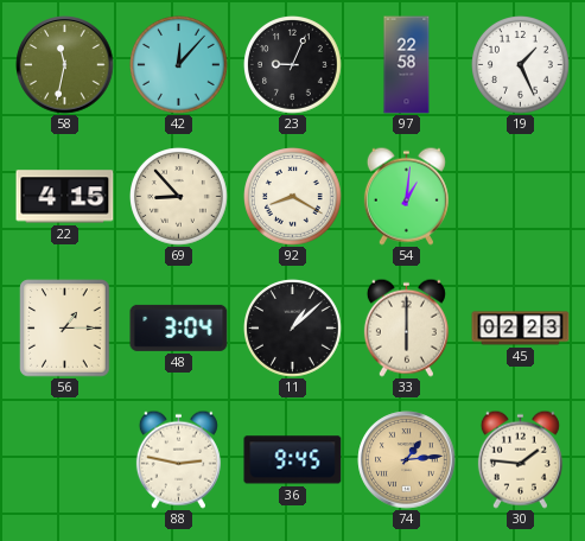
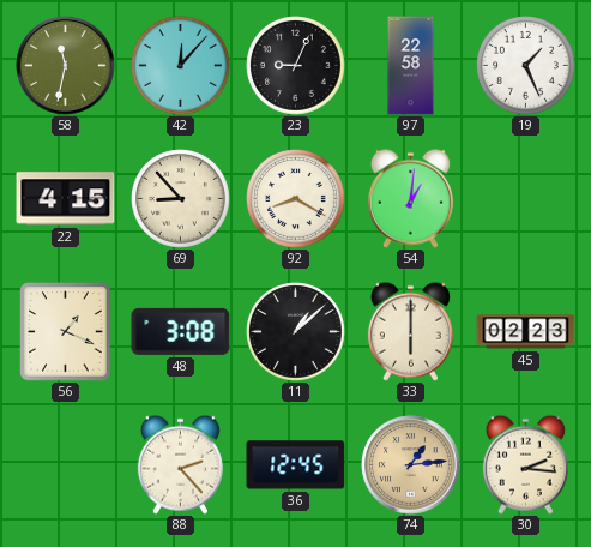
56: 1:15 -> 1:19 (66, 332)
48: 3:04 -> 3:08 (181, 331)
88: 2:47 -> 2:23 (180, 464)
36: 9:45 -> 12:45 (296, 465)
30: 1:46 -> 2:16 (525, 464)
